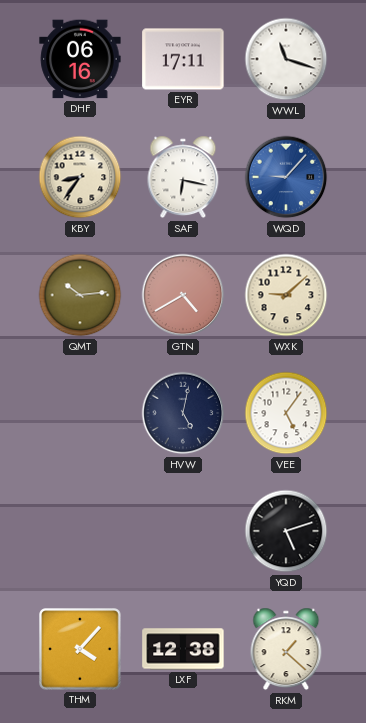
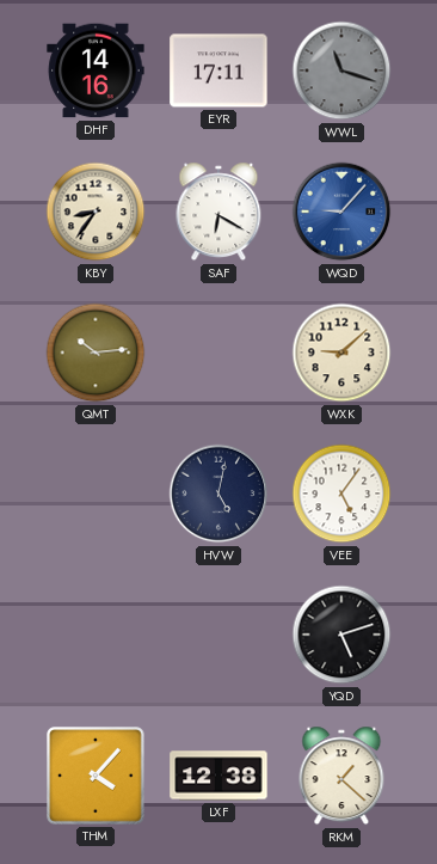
DHF: 06:16 -> 14:16 (96, 71)
WWL dial: white -> grey (341, 71)
SAF: 6:17 -> 6:20 (219, 212)
GTN: 4:40 -> none (183, 295)
